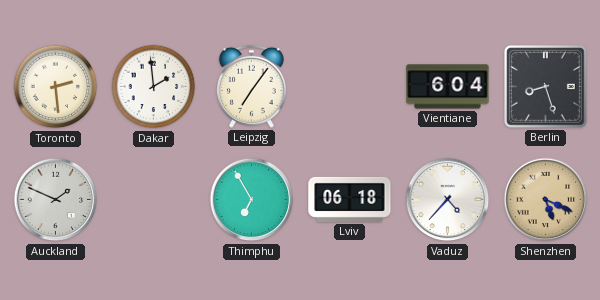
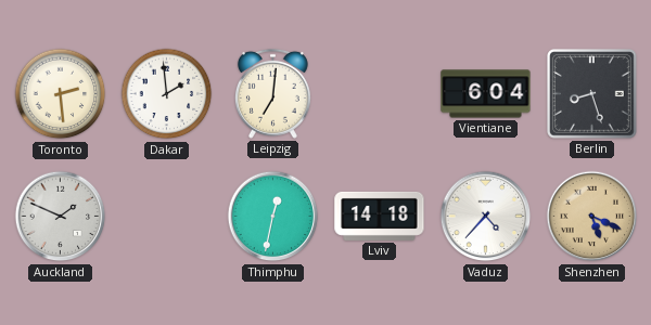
Leipzig: 7:06 -> 7:01 (272, 93)
Thimphu: 6:55 -> 12:32 (273, 217)
Lviv: 06:18 -> 14:18 (380, 216)
